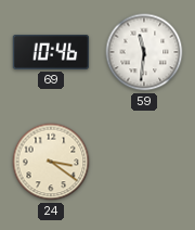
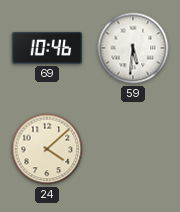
59: 11:31 -> 5:31 (133, 48)
24: 3:21 -> 4:08 (47, 149)
